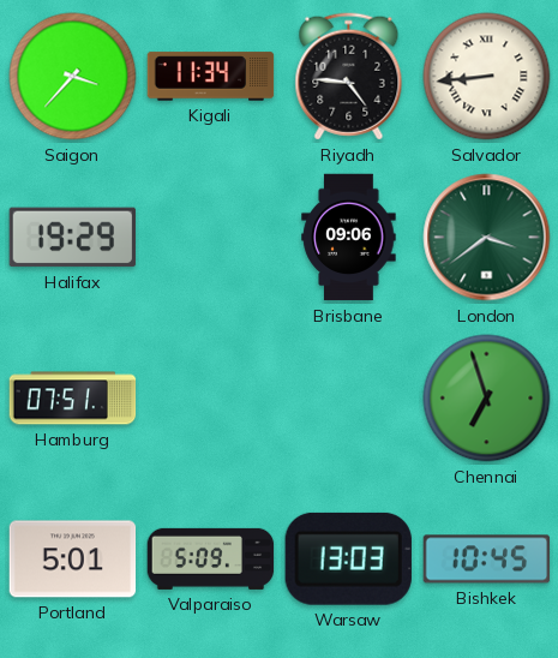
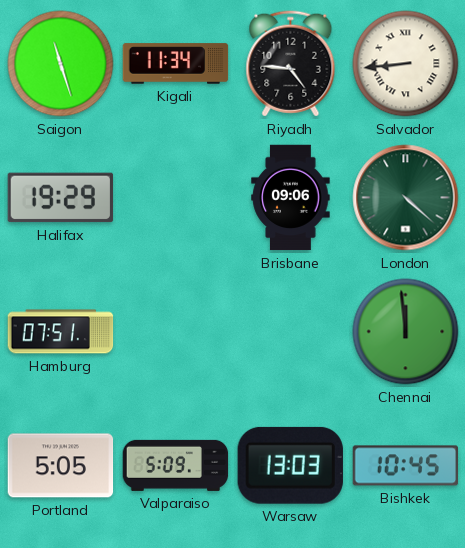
Saigon: 3:37 -> 11:27 (61, 64)
London: 3:39 -> 4:22 (406, 198)
Chennai: 6:57 -> 11:59 (406, 332)
Portland: 5:01 -> 5:05 (61, 466)
